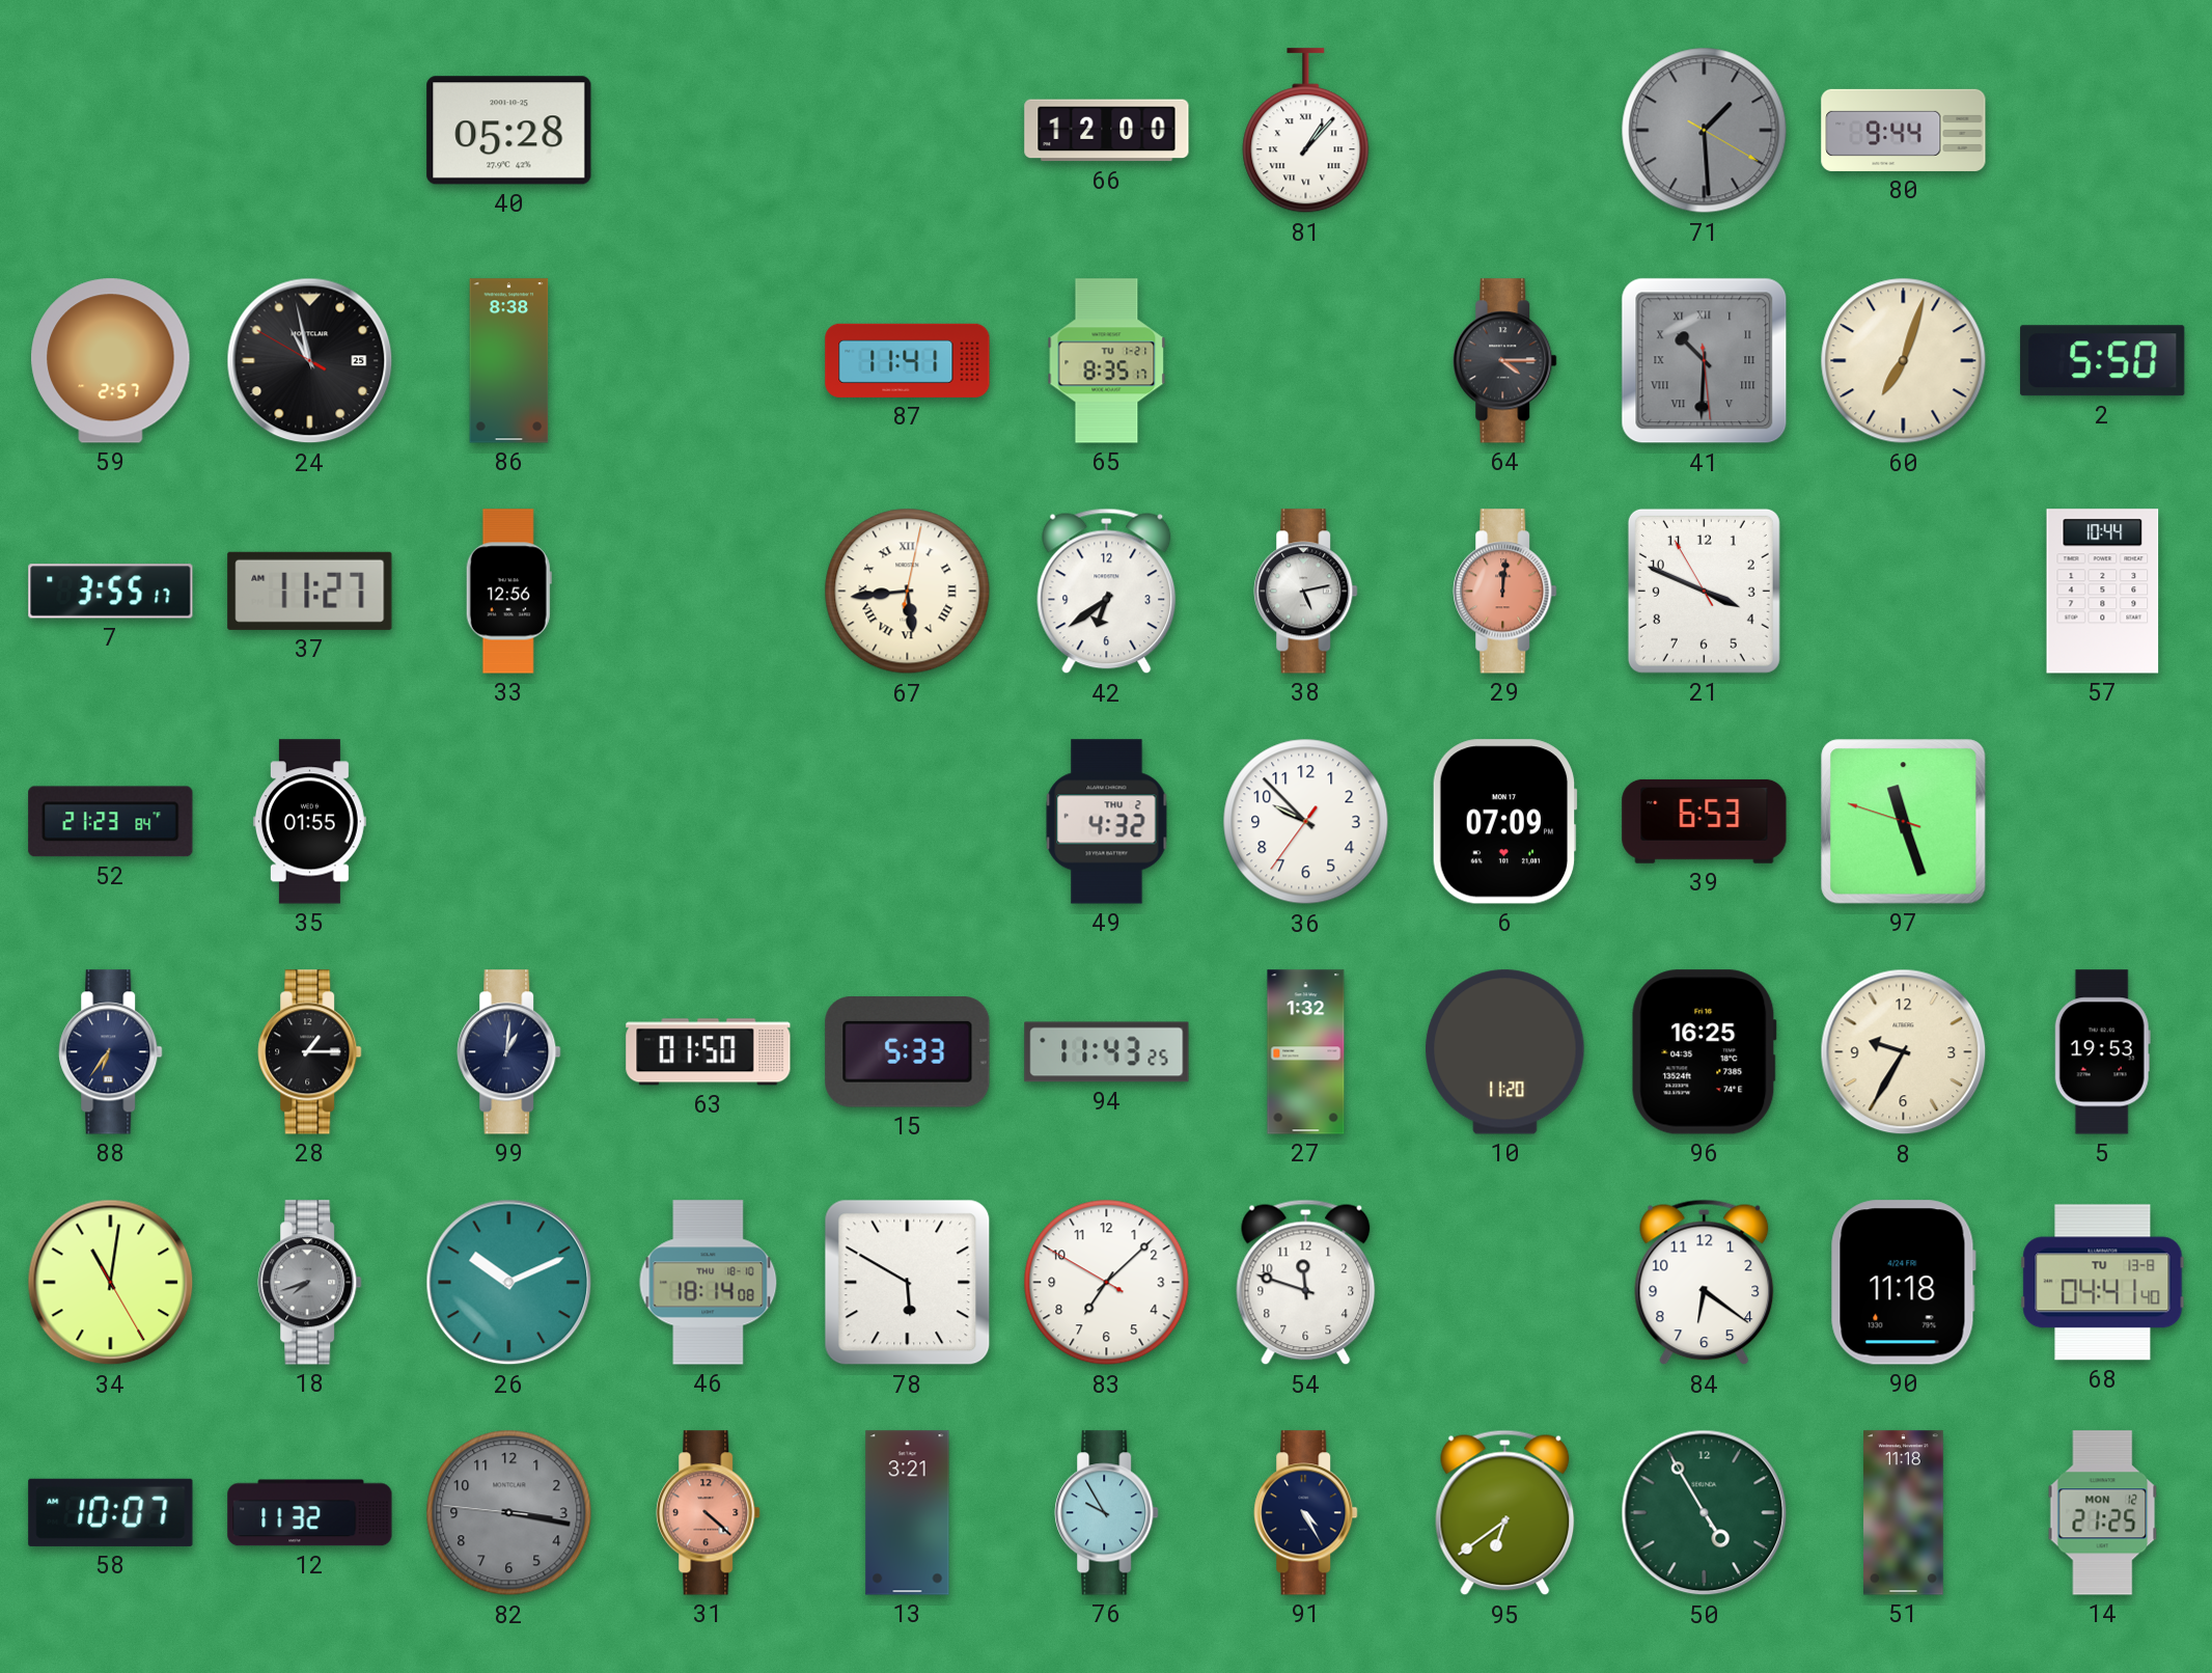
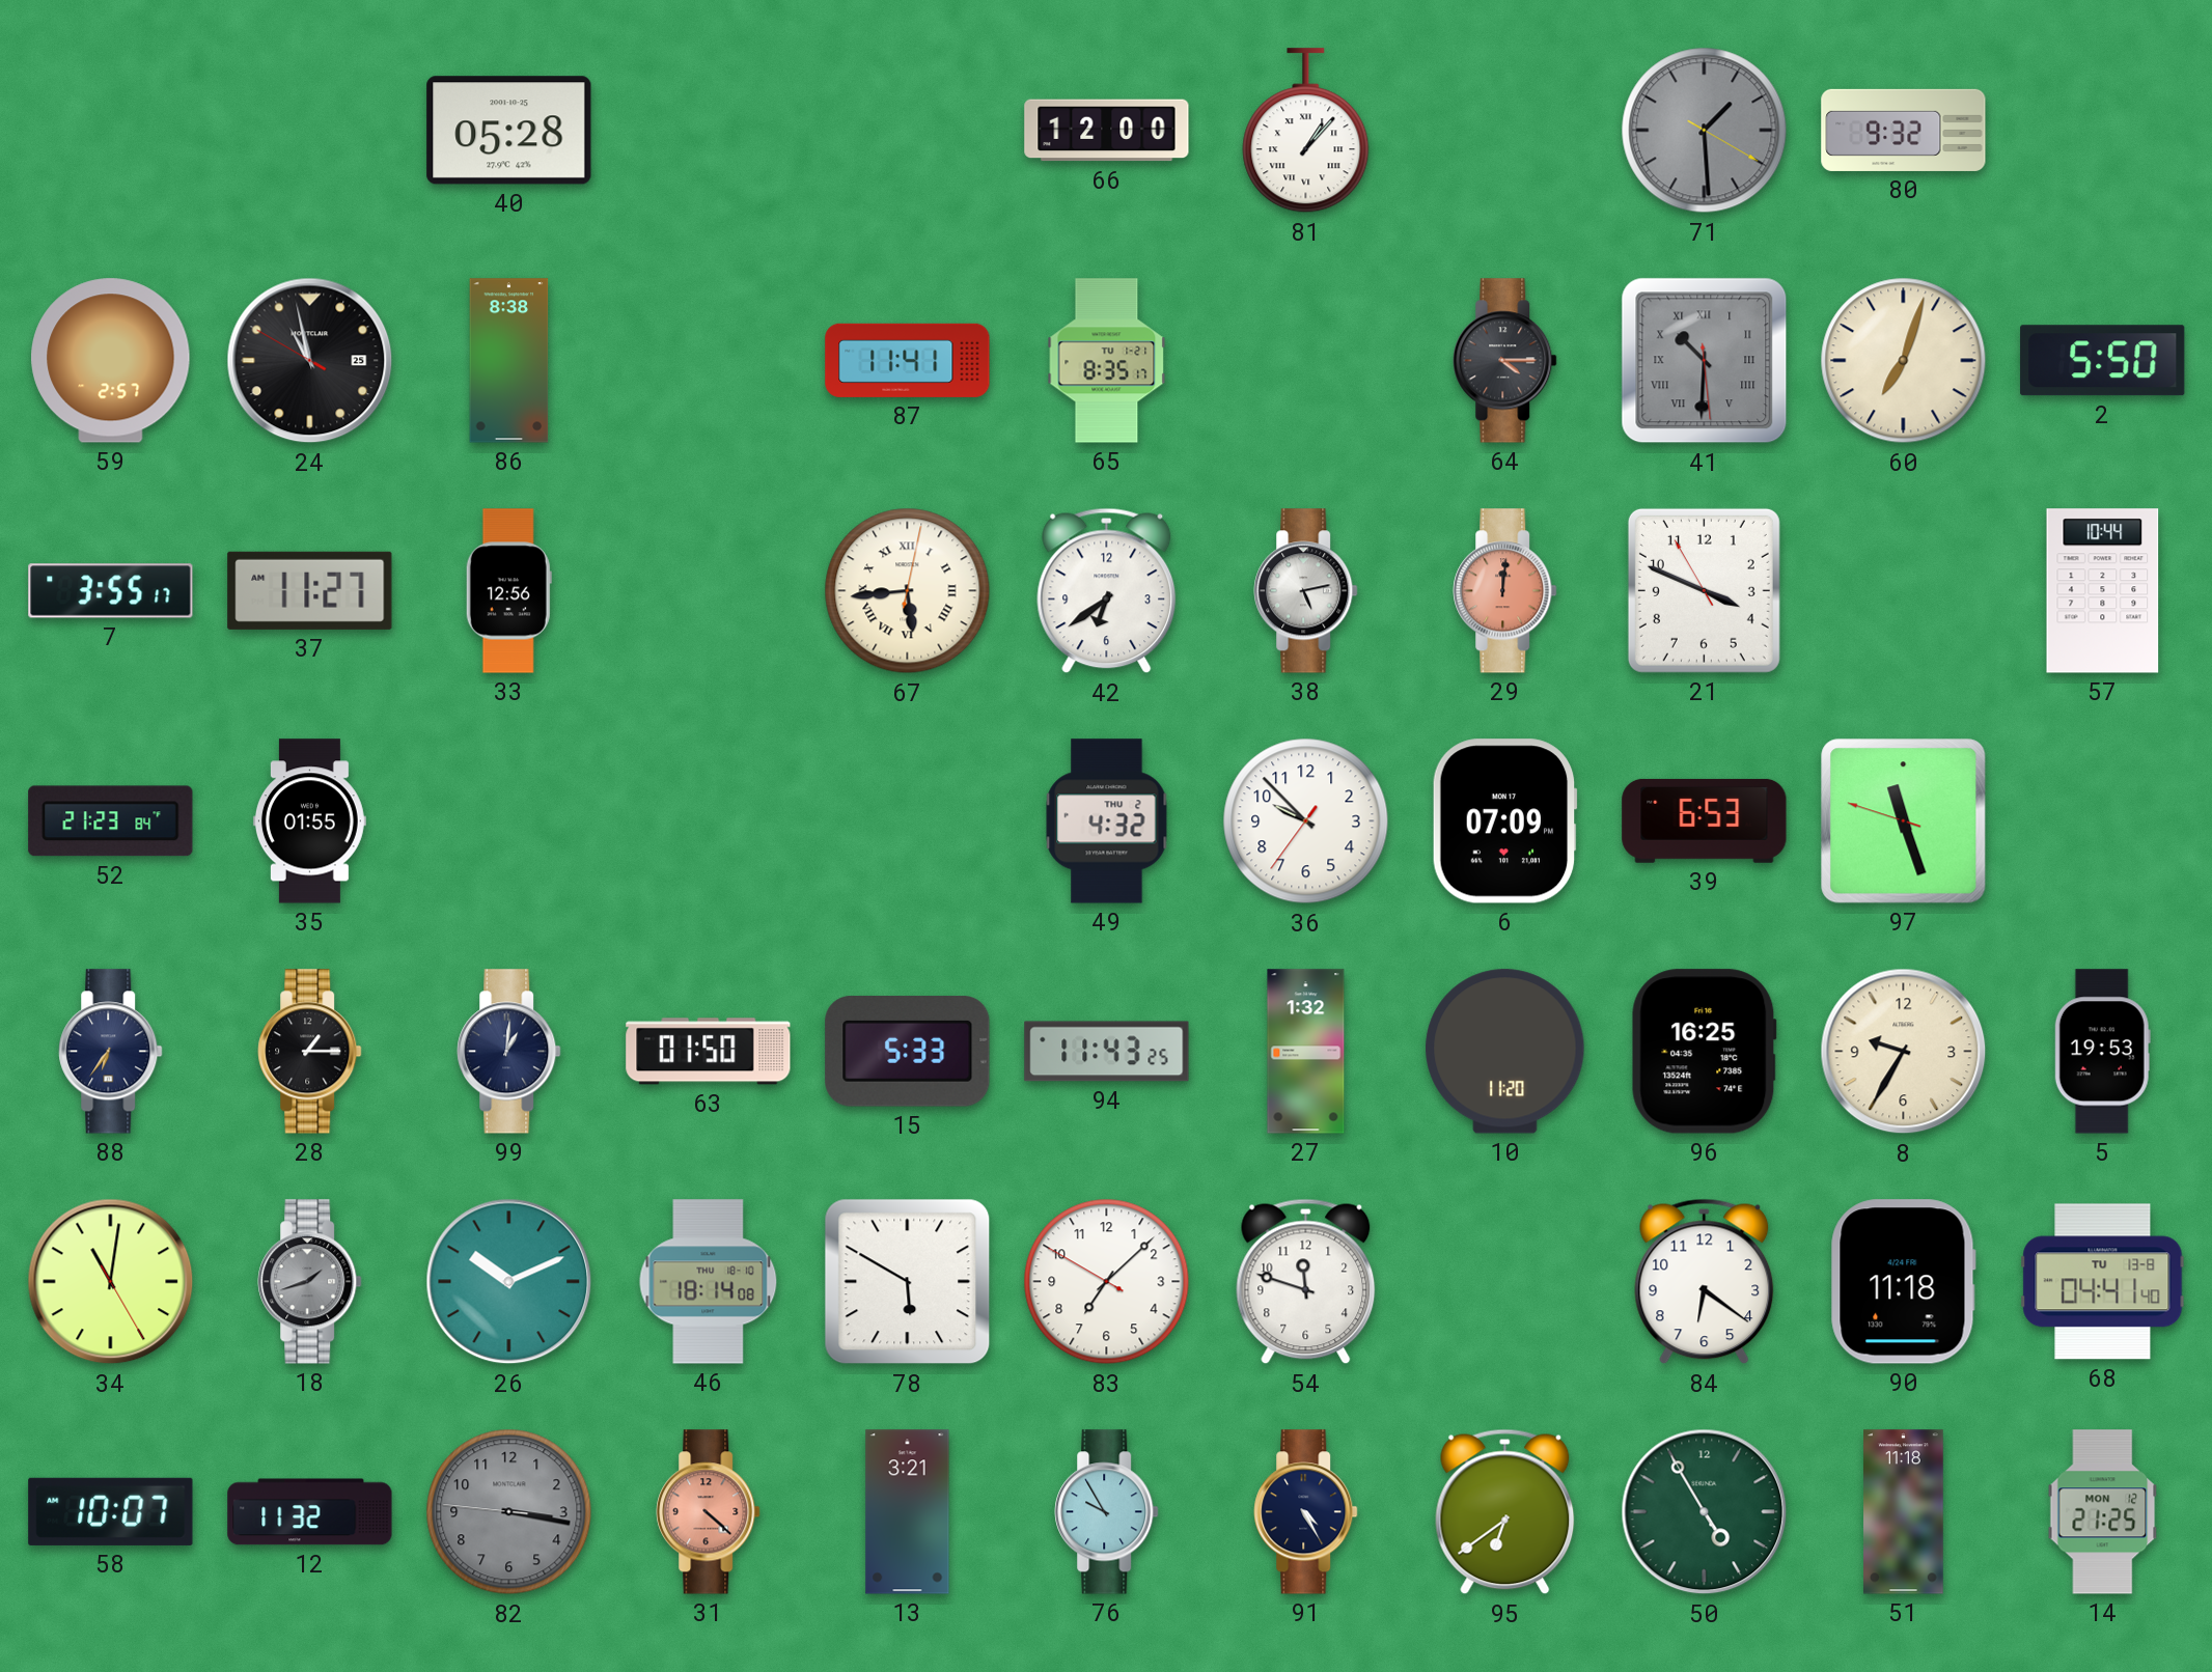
80: 9:44 -> 9:32 (1904, 130)
18: 7:42 -> 1:42 (310, 1282)
